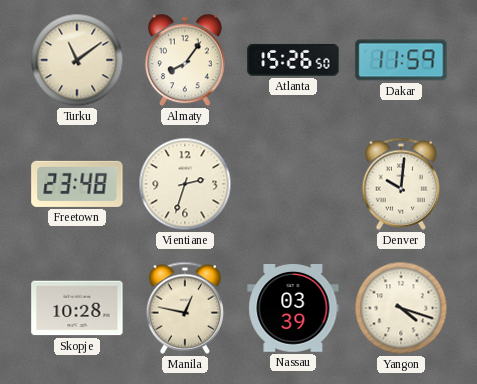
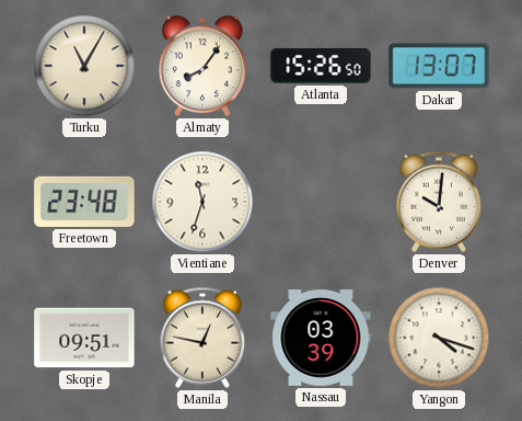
Turku: 11:09 -> 11:05 (84, 66)
Dakar: 11:59 -> 13:07 (439, 66)
Vientiane: 2:33 -> 11:33 (202, 202)
Skopje: 10:28 -> 09:51 (84, 338)
